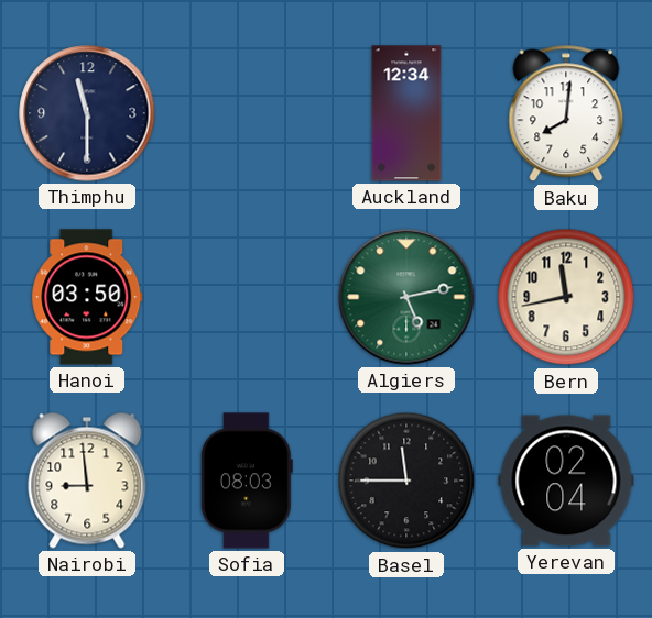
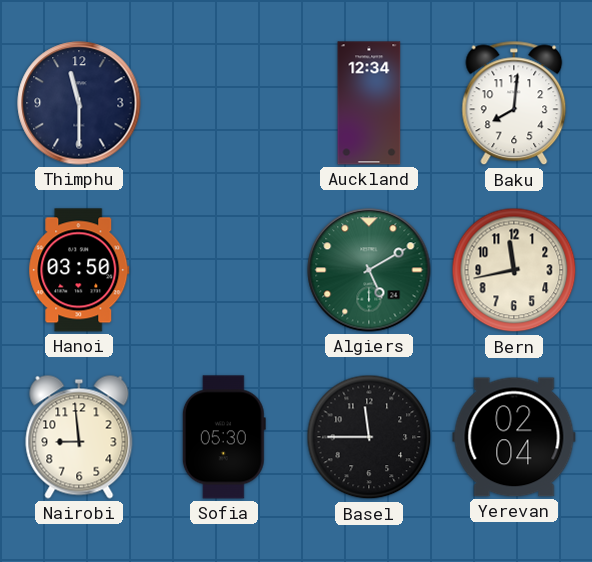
Algiers: 5:13 -> 5:10 (369, 270)
Sofia: 08:03 -> 05:30 (224, 437)
